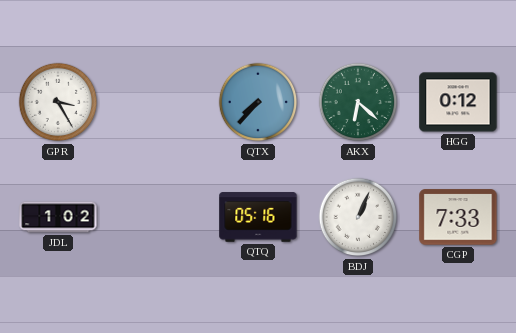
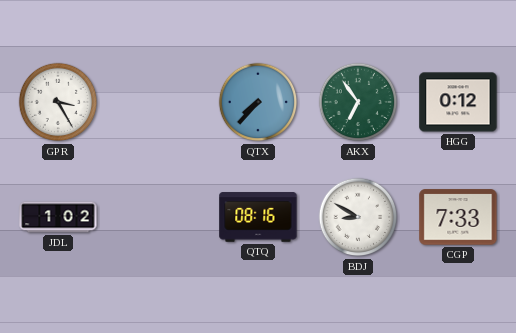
AKX: 6:22 -> 6:54 (358, 102)
QTQ: 05:16 -> 08:16 (258, 217)
BDJ: 1:04 -> 8:50 (358, 217)
